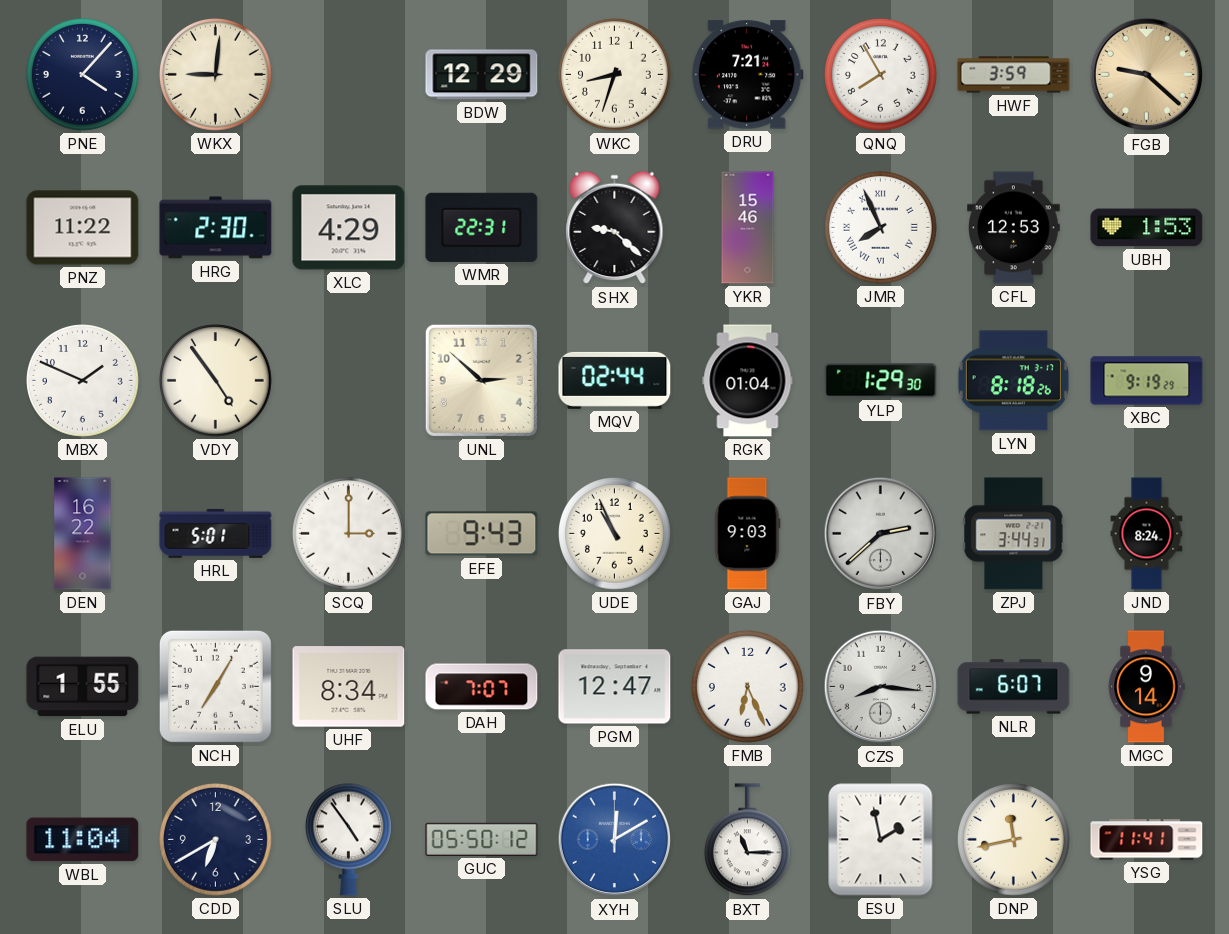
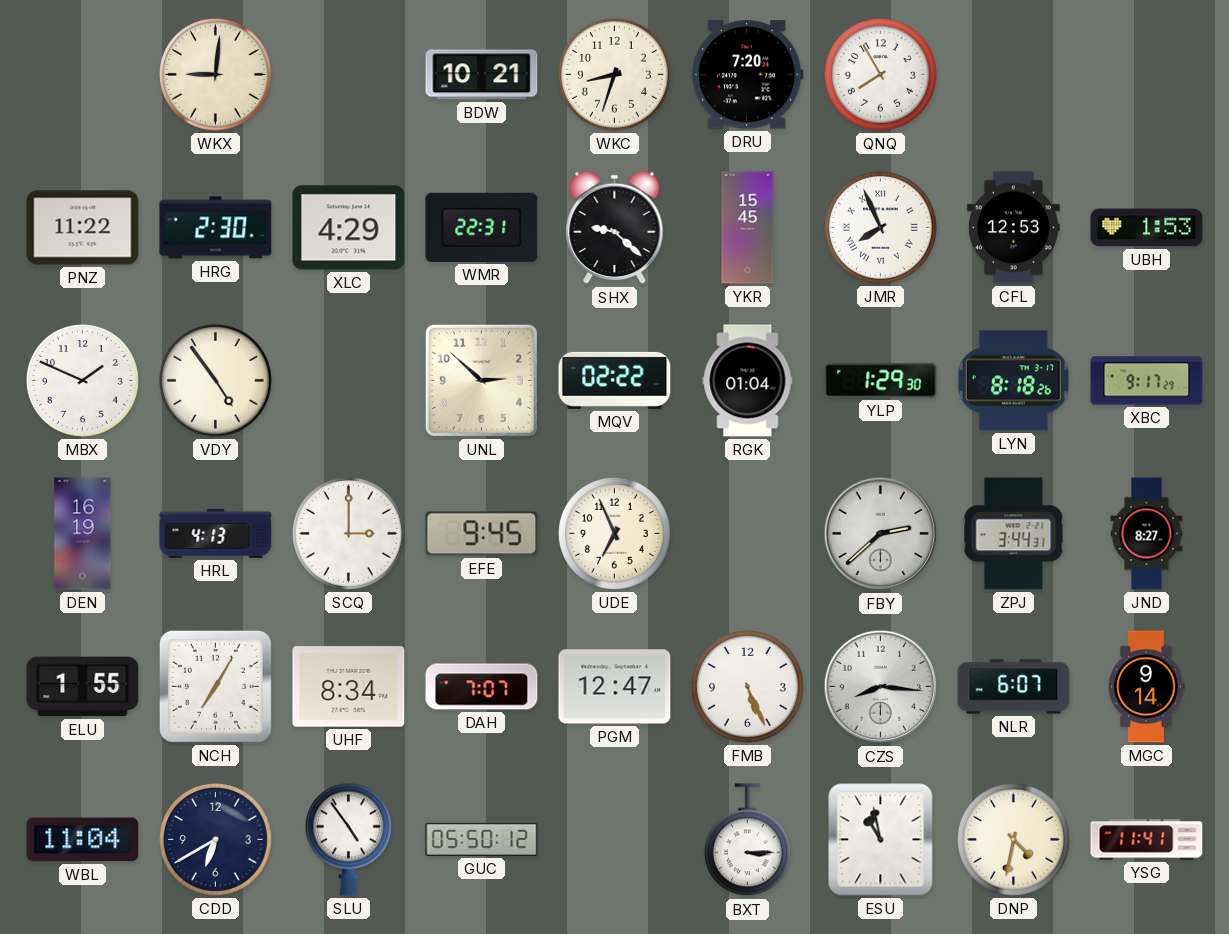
PNE: 4:07 -> none (83, 75)
BDW: 12:29 -> 10:21 (482, 75)
DRU: 7:21 -> 7:20 (747, 75)
HWF: 3:59 -> none (1014, 75)
FGB: 9:22 -> none (1147, 75)
YKR: 15:46 -> 15:45 (748, 228)
MQV: 02:44 -> 02:22 (615, 380)
XBC: 9:19 -> 9:17 (1147, 381)
DEN: 16:22 -> 16:19 (83, 534)
HRL: 5:01 -> 4:13 (216, 533)
EFE: 9:43 -> 9:45 (482, 534)
UDE: 10:56 -> 6:56 (615, 534)
GAJ: 9:03 -> none (748, 534)
JND: 8:24 -> 8:27 (1147, 534)
FMB: 6:26 -> 5:26 (748, 687)
XYH: 12:10 -> none (615, 840)
BXT: 11:15 -> 3:15 (747, 840)
ESU: 1:58 -> 10:58 (881, 840)
DNP: 11:43 -> 4:32 (1014, 840)
